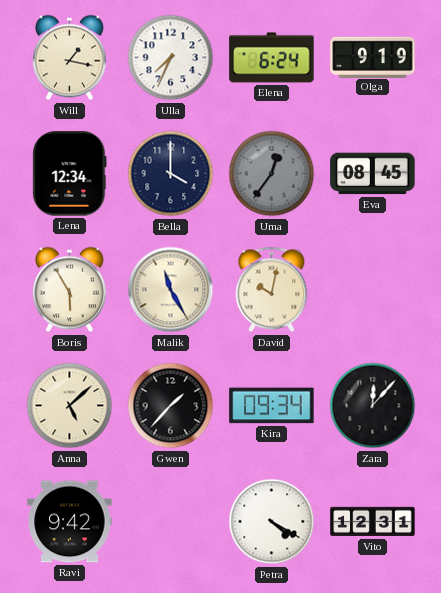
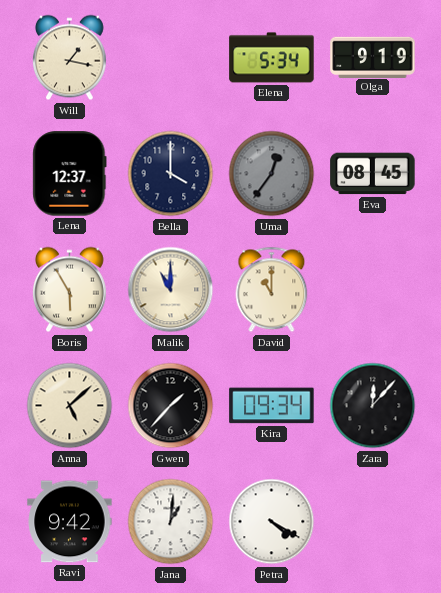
Ulla: 7:34 -> none (171, 58)
Elena: 6:24 -> 5:34 (272, 58)
Lena: 12:34 -> 12:37 (70, 174)
Malik: 11:25 -> 11:00 (171, 290)
David: 10:02 -> 11:00 (272, 290)
Jana: none -> 1:01 (171, 522)
Vito: 12:31 -> none (373, 522)
